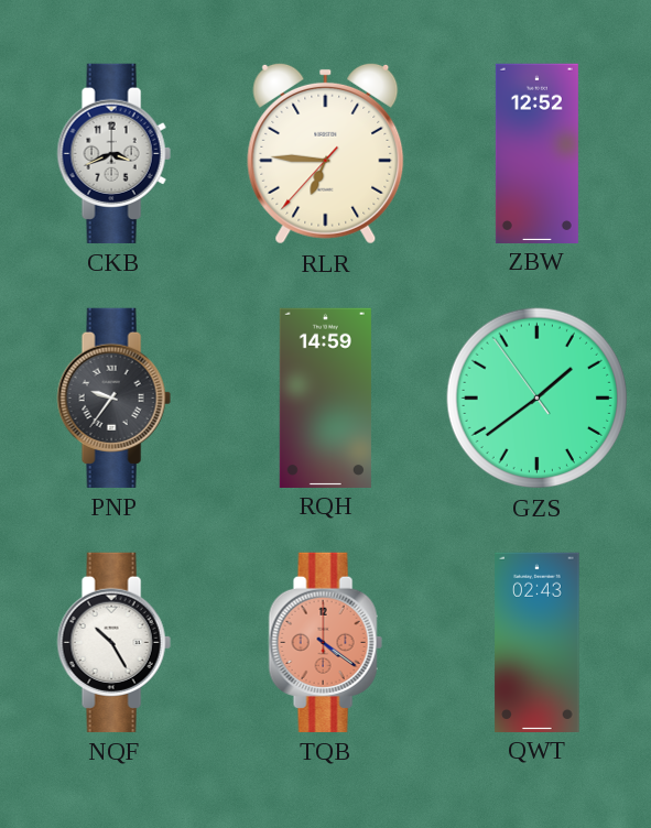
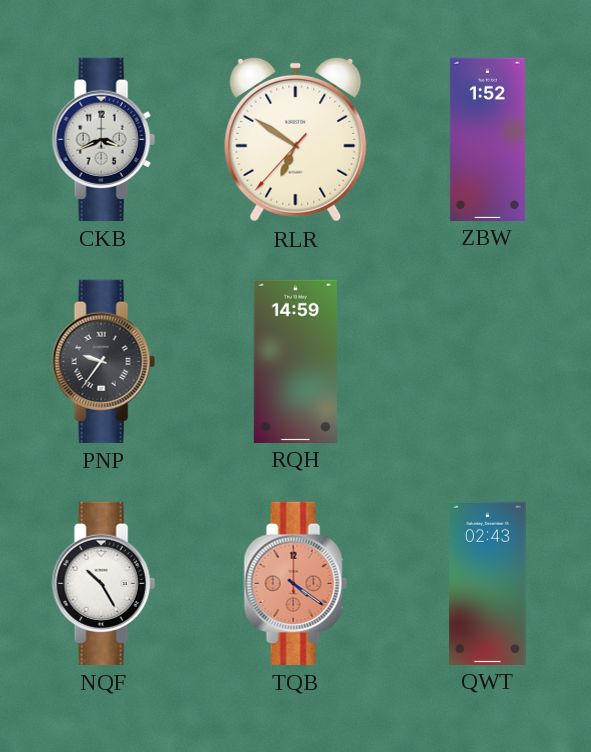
RLR: 6:45 -> 6:50 (296, 139)
ZBW: 12:52 -> 1:52 (487, 139)
GZS: 1:38 -> none (538, 399)
